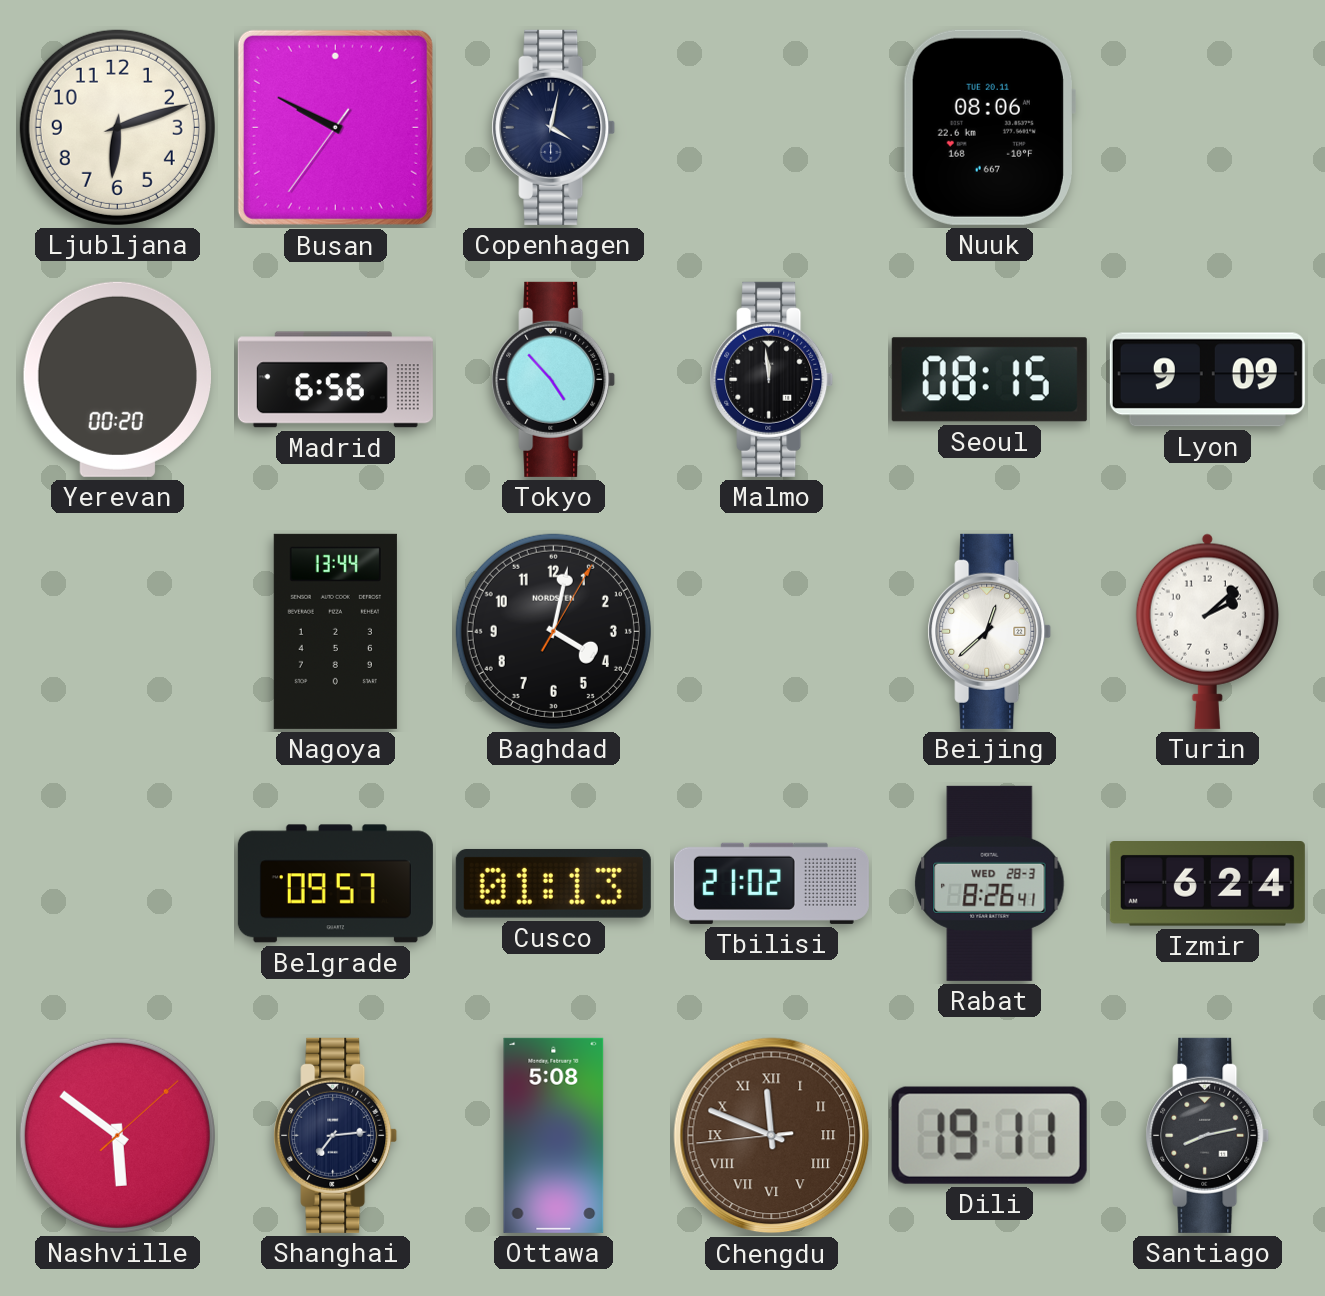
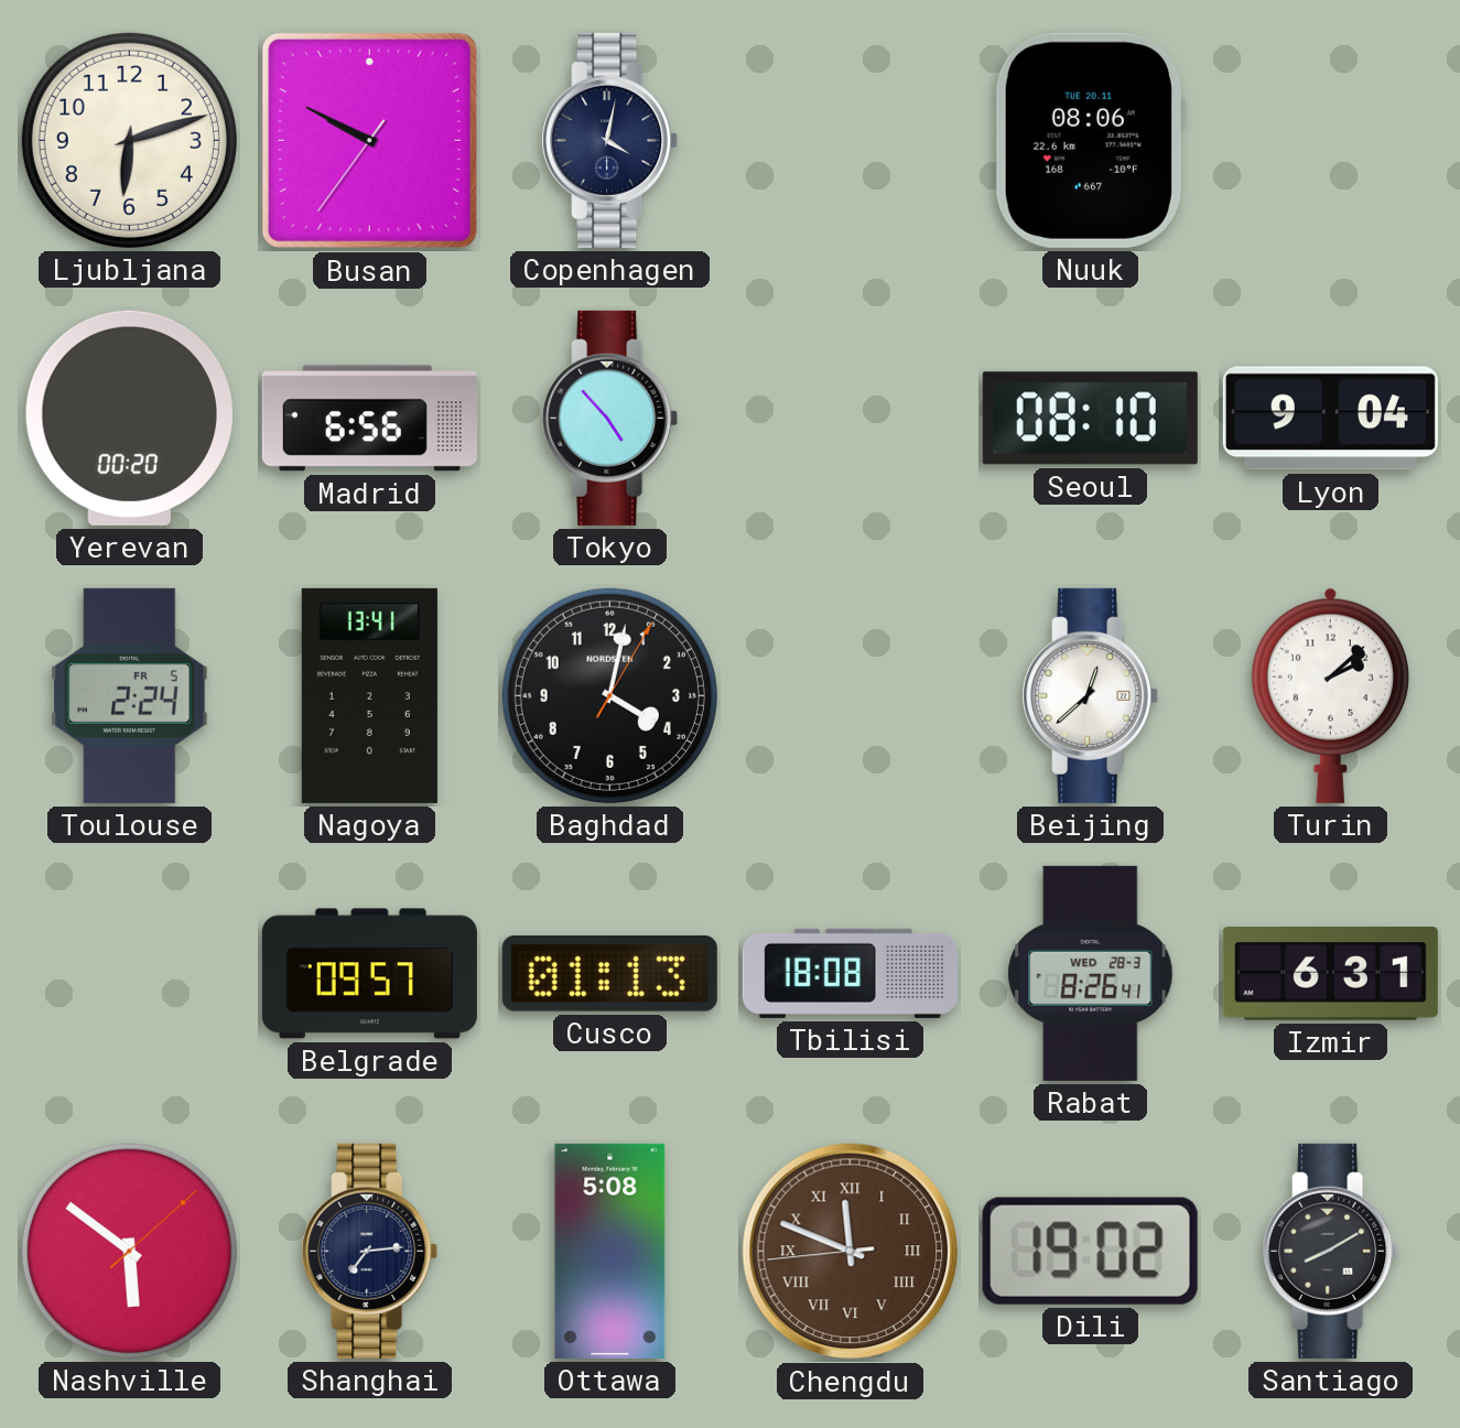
Malmo: 11:59 -> none (772, 379)
Seoul: 08:15 -> 08:10 (1090, 419)
Lyon: 9:09 -> 9:04 (1330, 419)
Toulouse: none -> 2:24 (130, 695)
Nagoya: 13:44 -> 13:41 (369, 695)
Tbilisi: 21:02 -> 18:08 (850, 973)
Izmir: 6:24 -> 6:31 (1330, 974)
Dili: 19:11 -> 19:02 (1090, 1251)
Santiago: 8:13 -> 8:10 (1331, 1251)
